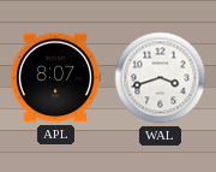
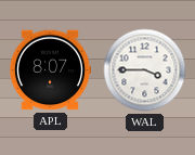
WAL: 3:42 -> 3:45 (145, 70)
